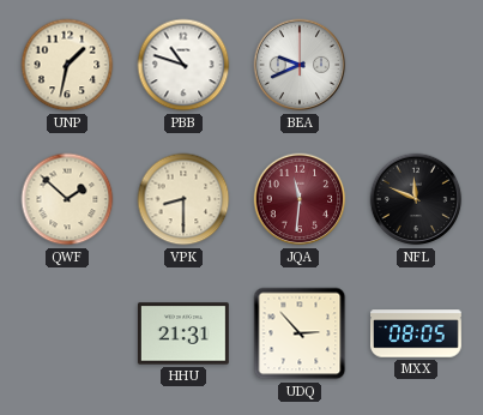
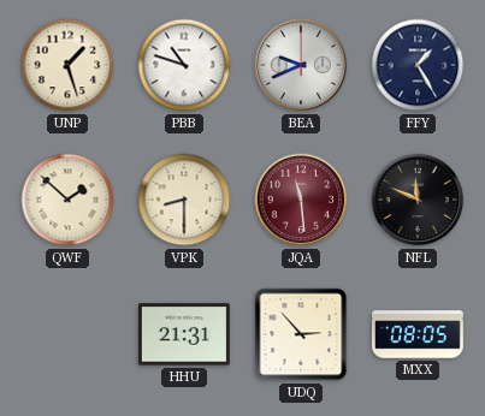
UNP: 1:32 -> 1:27 (67, 65)
FFY: none -> 1:25 (418, 65)
JQA: 11:31 -> 11:29 (301, 200)
